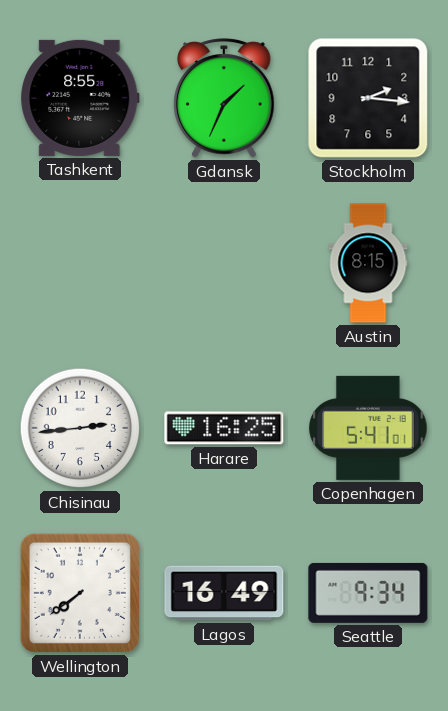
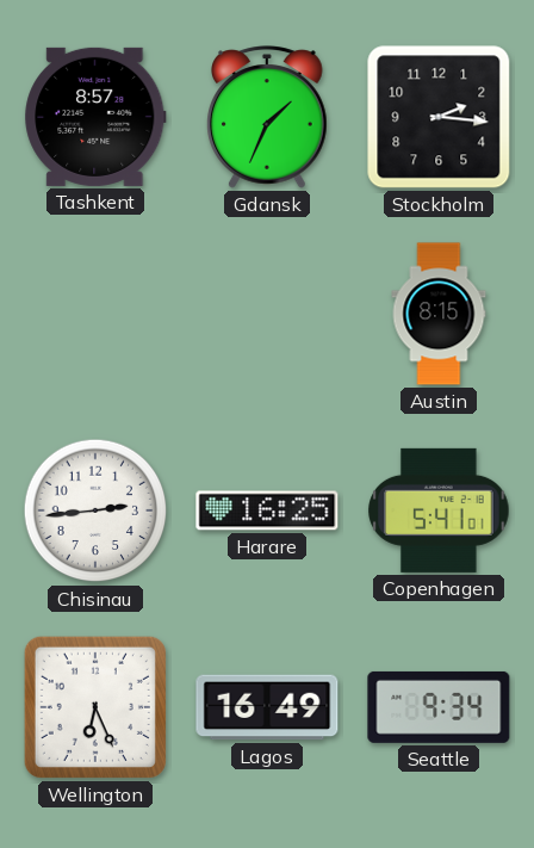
Tashkent: 8:55 -> 8:57 (95, 117)
Wellington: 7:39 -> 6:26 (95, 707)
